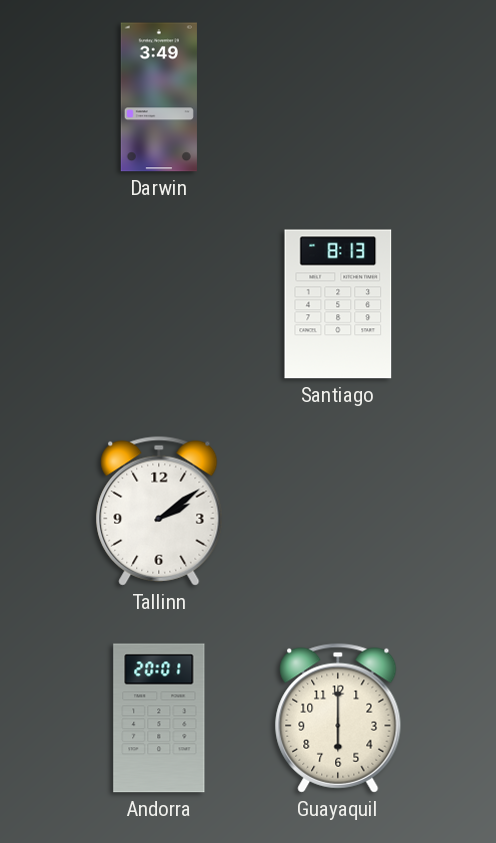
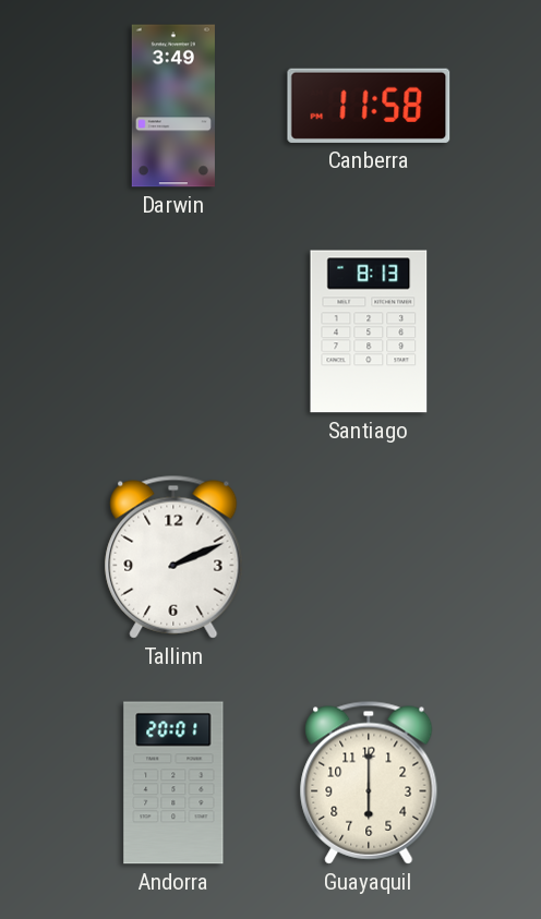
Canberra: none -> 11:58 (369, 106)
Tallinn: 2:09 -> 2:11 (173, 557)
